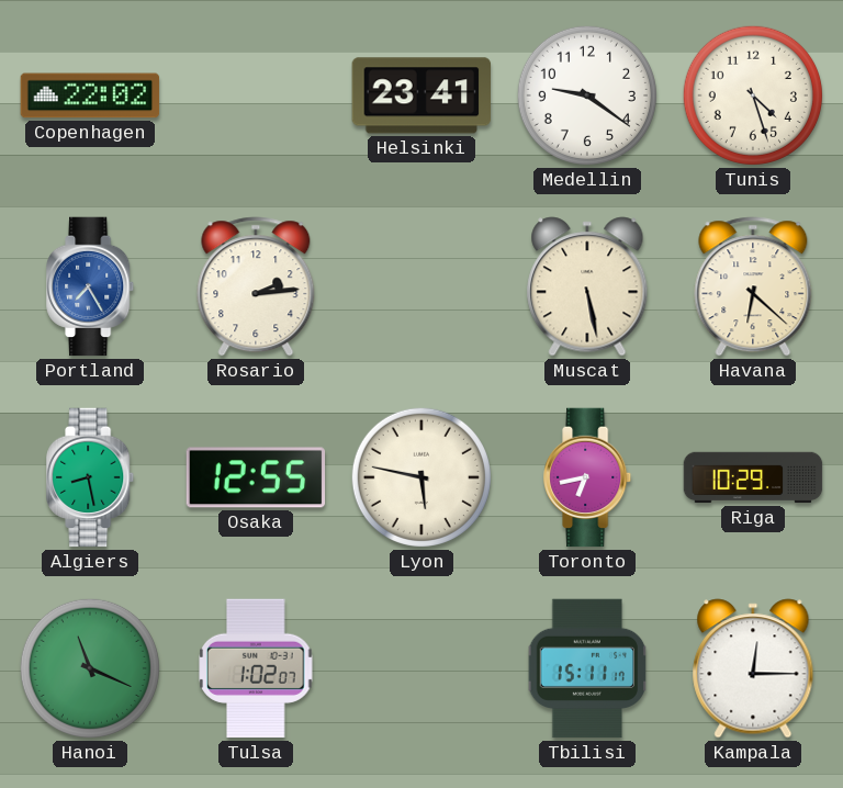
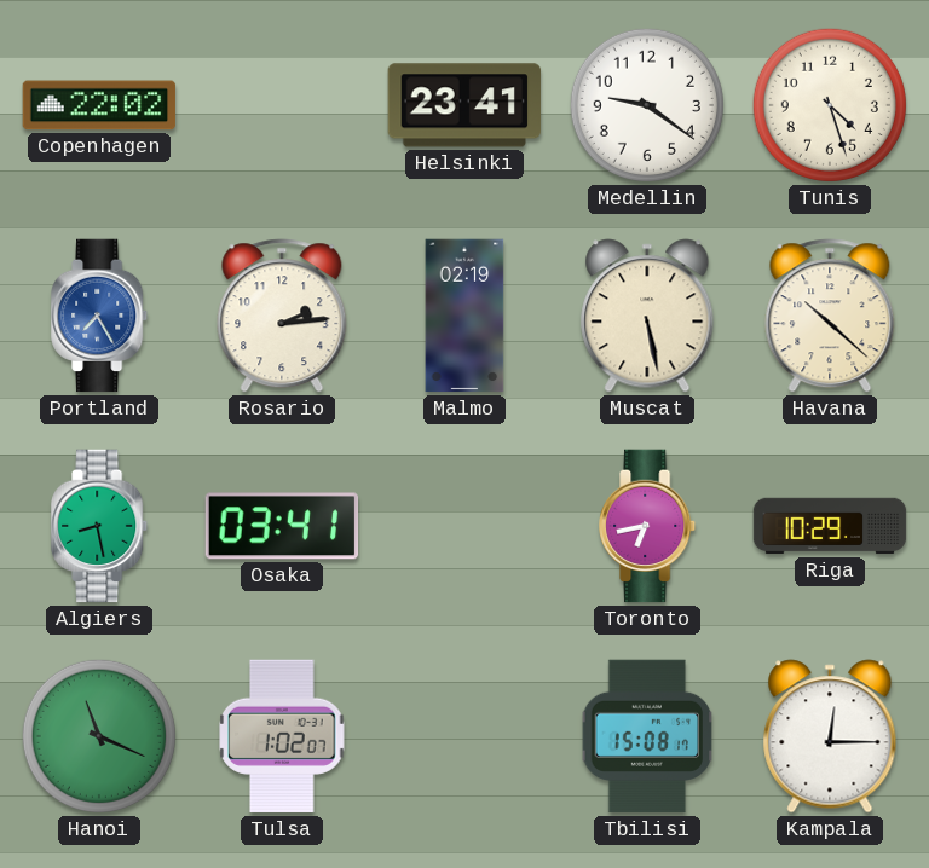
Malmo: none -> 02:19 (464, 316)
Havana: 6:22 -> 10:22 (830, 316)
Osaka: 12:55 -> 03:41 (282, 526)
Lyon: 5:47 -> none (421, 477)
Tbilisi: 15:11 -> 15:08 (647, 736)
